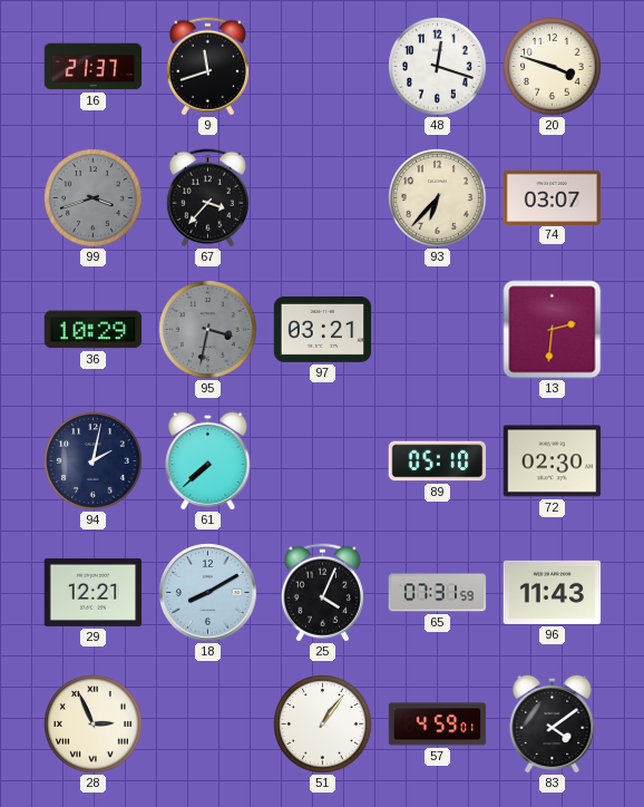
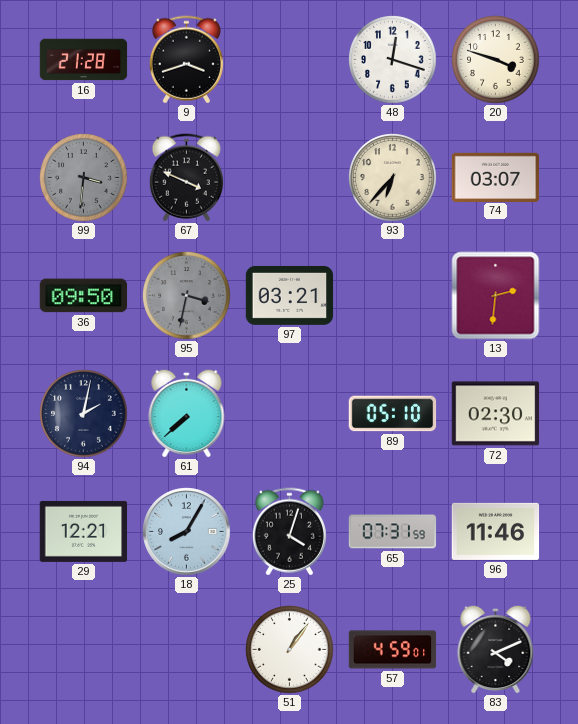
16: 21:37 -> 21:28 (84, 60)
9: 11:42 -> 3:42 (186, 60)
99: 3:42 -> 3:31 (84, 178)
67: 3:37 -> 3:49 (186, 178)
36: 10:29 -> 09:50 (84, 296)
18: 8:10 -> 8:05 (187, 532)
25: 4:04 -> 4:03 (289, 532)
96: 11:43 -> 11:46 (496, 531)
28: 2:56 -> none (94, 725)
83: 4:09 -> 4:11 (496, 649)
